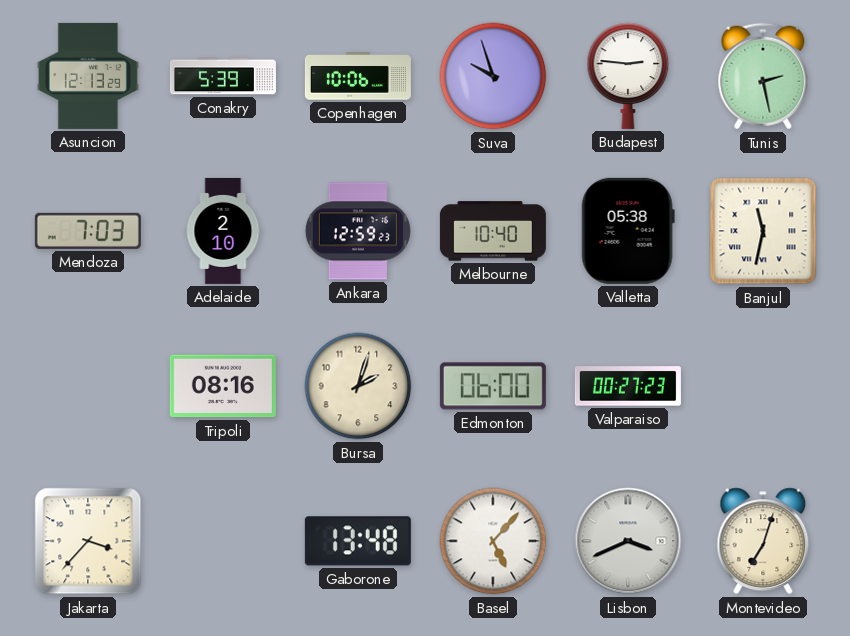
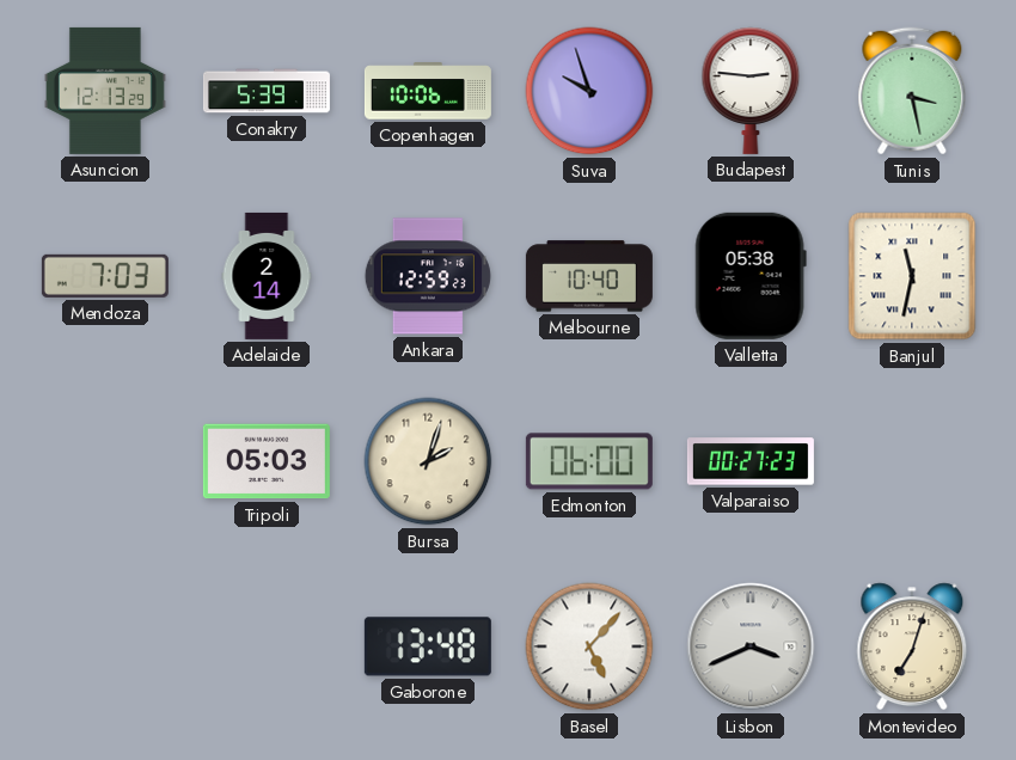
Tunis: 2:28 -> 3:28 (912, 91)
Adelaide: 2:10 -> 2:14 (267, 276)
Tripoli: 08:16 -> 05:03 (267, 461)
Jakarta: 3:37 -> none (88, 541)
